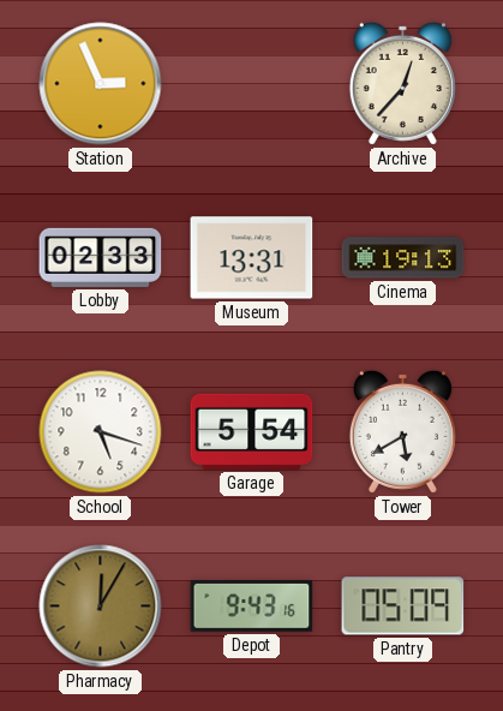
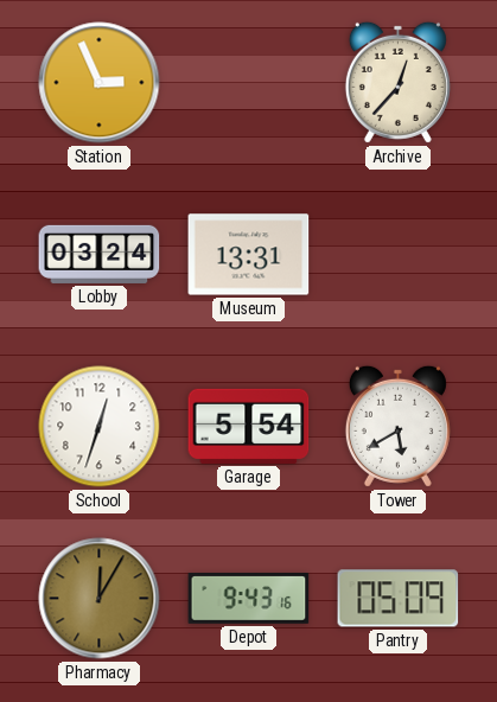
Lobby: 02:33 -> 03:24 (100, 254)
Cinema: 19:13 -> none (403, 258)
School: 5:18 -> 12:33 (100, 427)
